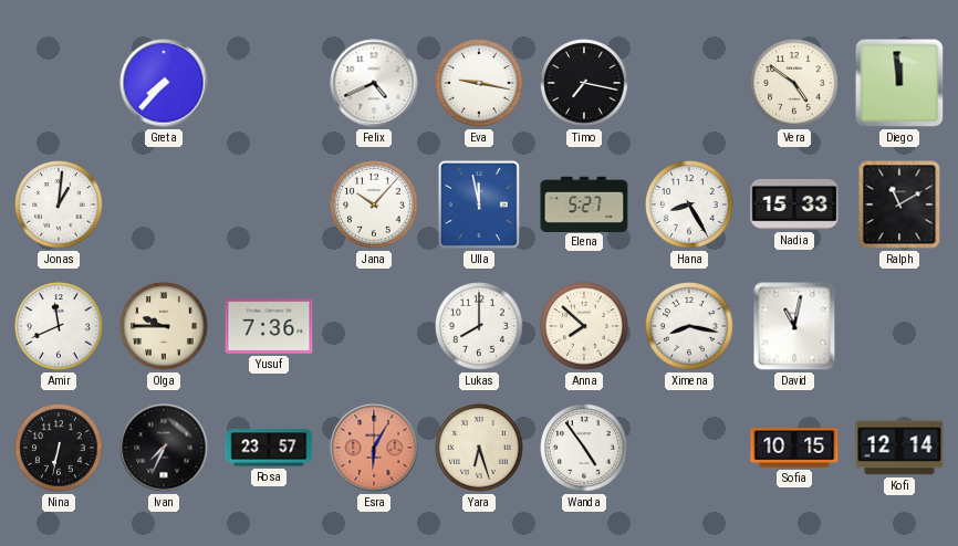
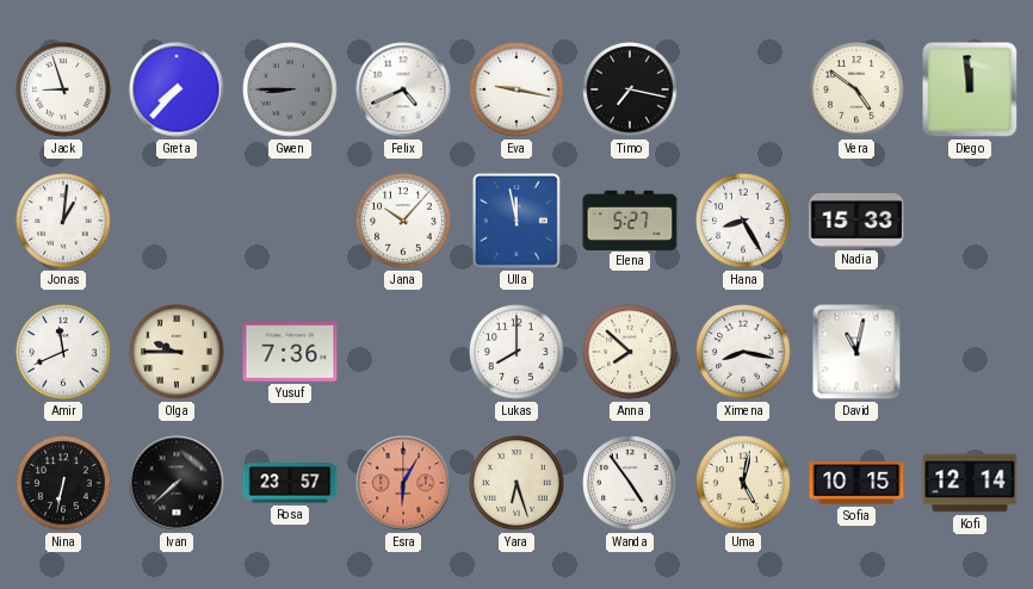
Jack: none -> 8:57 (63, 89)
Gwen: none -> 8:45 (290, 89)
Ralph: 11:10 -> none (899, 204)
Ivan: 7:34 -> 7:38 (177, 483)
Uma: none -> 5:02 (743, 483)
